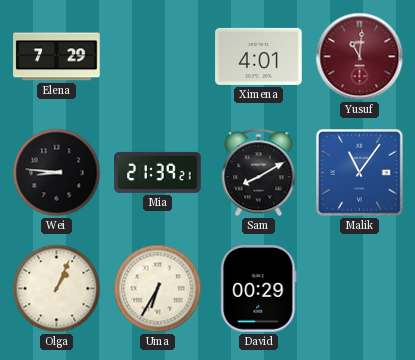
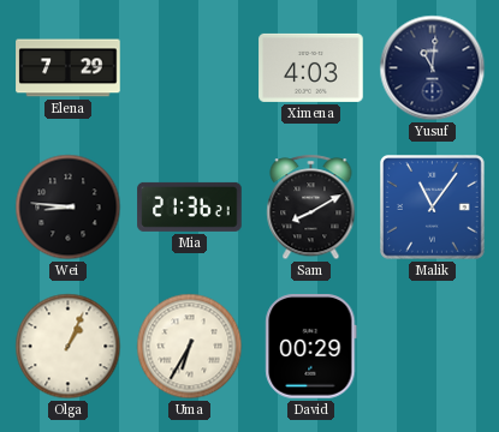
Ximena: 4:01 -> 4:03 (311, 67)
Yusuf dial: burgundy -> navy (433, 68)
Mia: 21:39 -> 21:36 (190, 206)
